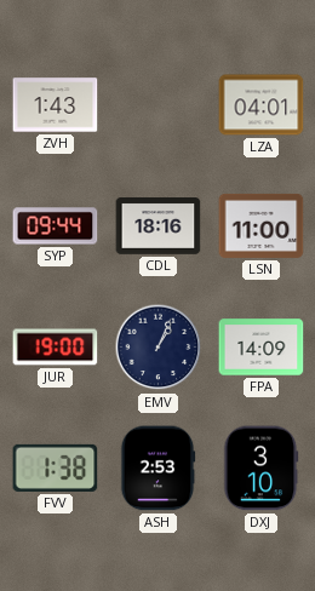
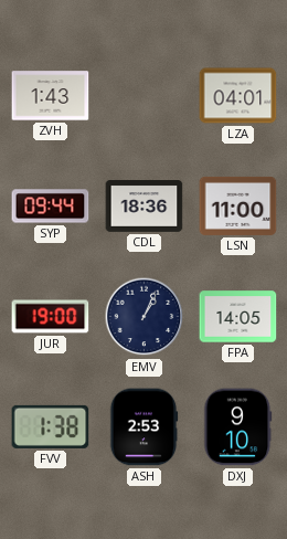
CDL: 18:16 -> 18:36 (145, 207)
FPA: 14:09 -> 14:05 (238, 317)
DXJ: 3:10 -> 9:10 (238, 427)
